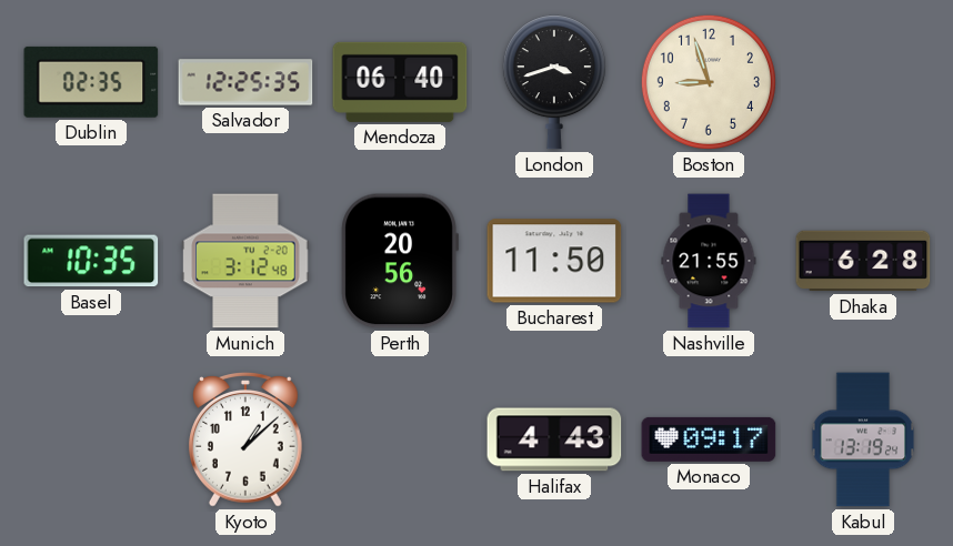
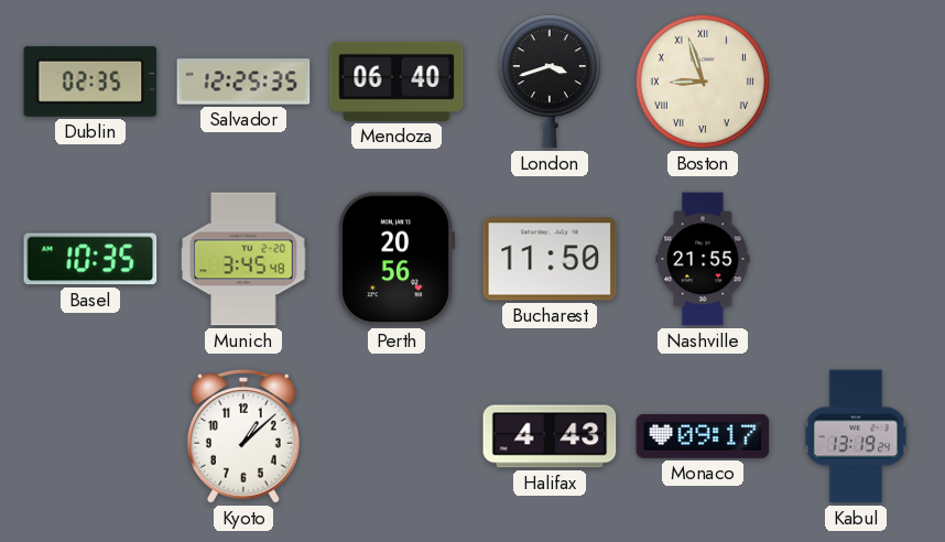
Boston numerals: Arabic -> Roman (703, 82)
Munich: 3:12 -> 3:45 (243, 259)
Dhaka: 6:28 -> none (863, 261)
